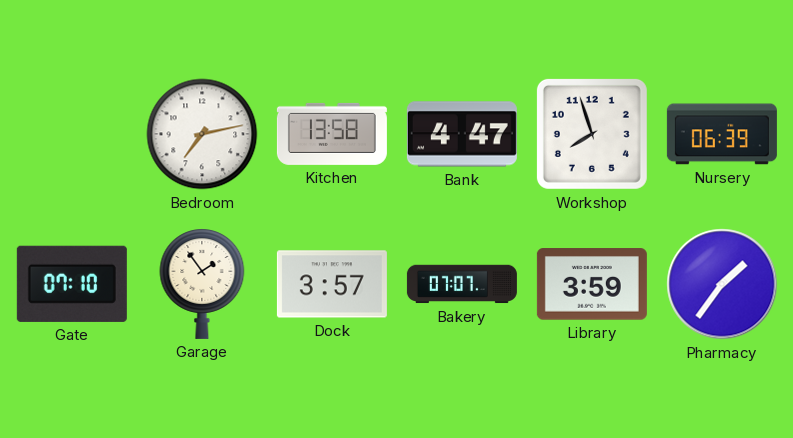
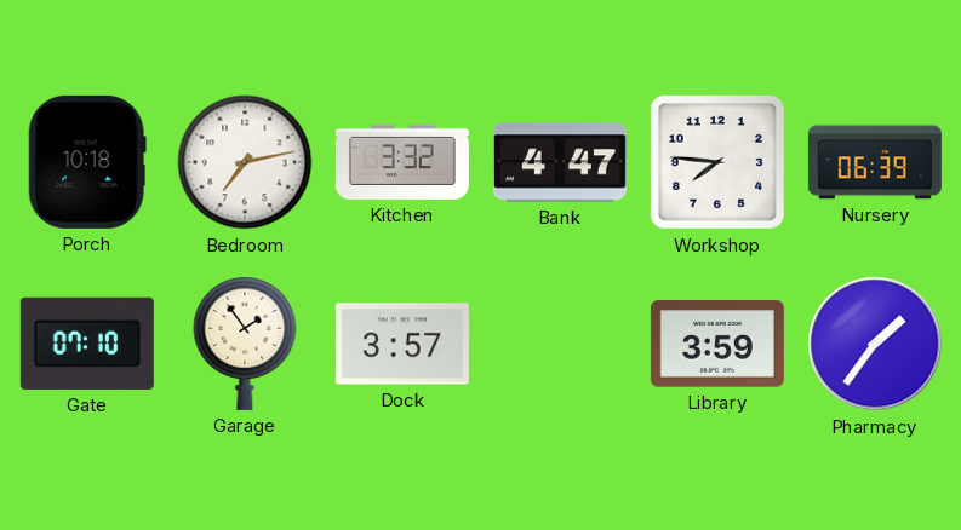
Porch: none -> 10:18 (87, 162)
Kitchen: 13:58 -> 3:32 (402, 162)
Workshop: 7:57 -> 7:46 (717, 162)
Bakery: 07:07 -> none (462, 284)
